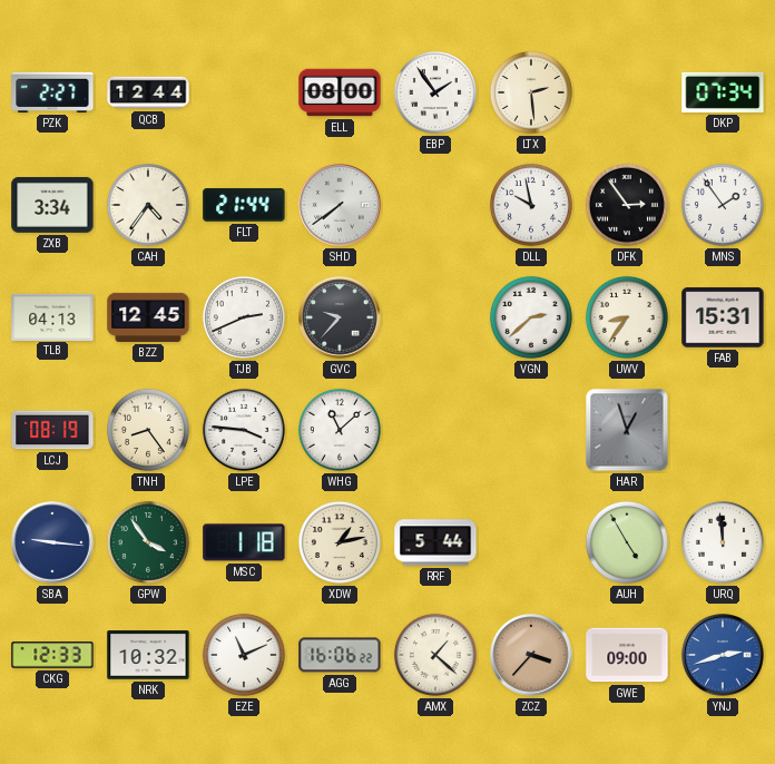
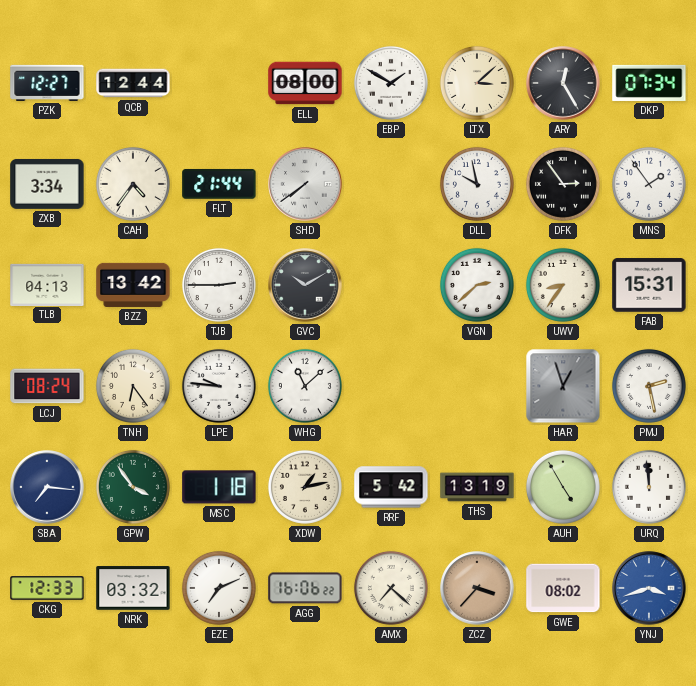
PZK: 2:27 -> 12:27 (47, 83)
EBP: 1:54 -> 1:50 (391, 83)
LTX: 2:29 -> 3:08 (477, 83)
ARY: none -> 12:25 (563, 83)
BZZ: 12:45 -> 13:42 (133, 285)
TJB: 2:41 -> 2:45 (219, 285)
GVC: 9:37 -> 10:10 (305, 285)
LCJ: 08:19 -> 08:24 (47, 386)
TNH: 8:24 -> 6:24 (133, 386)
LPE: 3:46 -> 9:46 (219, 386)
PMJ: none -> 2:28 (649, 386)
SBA: 9:16 -> 7:16 (47, 487)
RRF: 5:44 -> 5:42 (391, 487)
THS: none -> 13:19 (477, 487)
NRK: 10:32 -> 03:32 (133, 588)
EZE: 11:11 -> 7:11 (219, 588)
AMX: 1:22 -> 7:22 (391, 588)
GWE: 09:00 -> 08:02 (563, 588)
YNJ: 2:42 -> 3:42 (649, 588)
